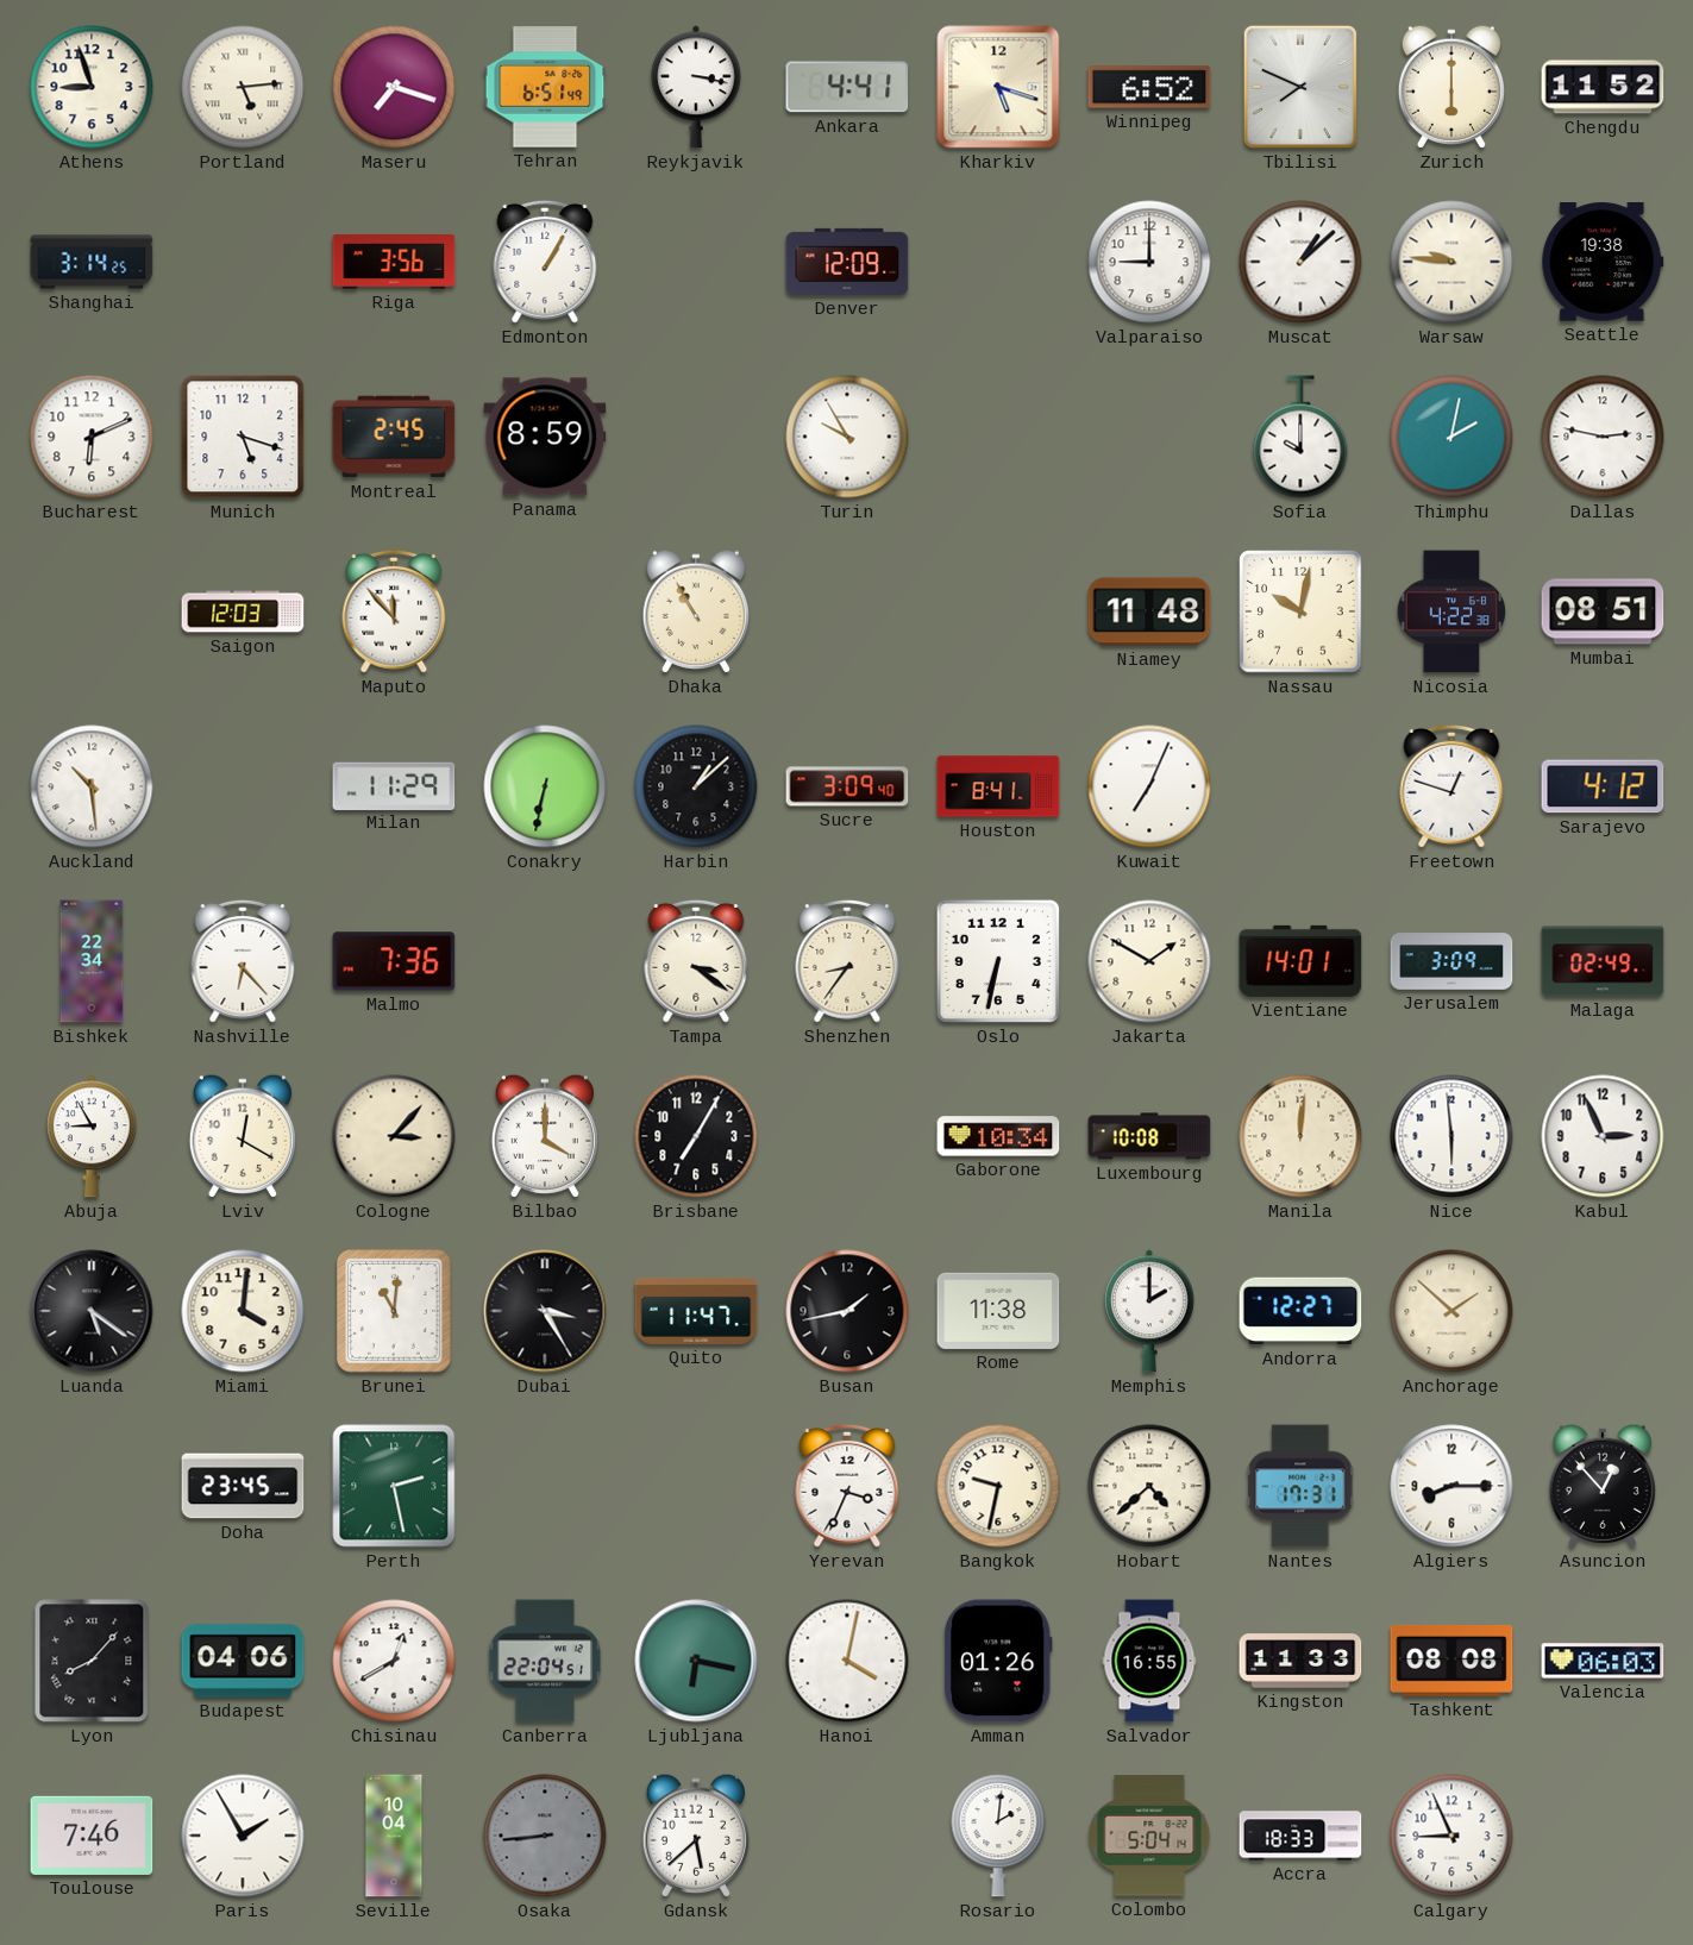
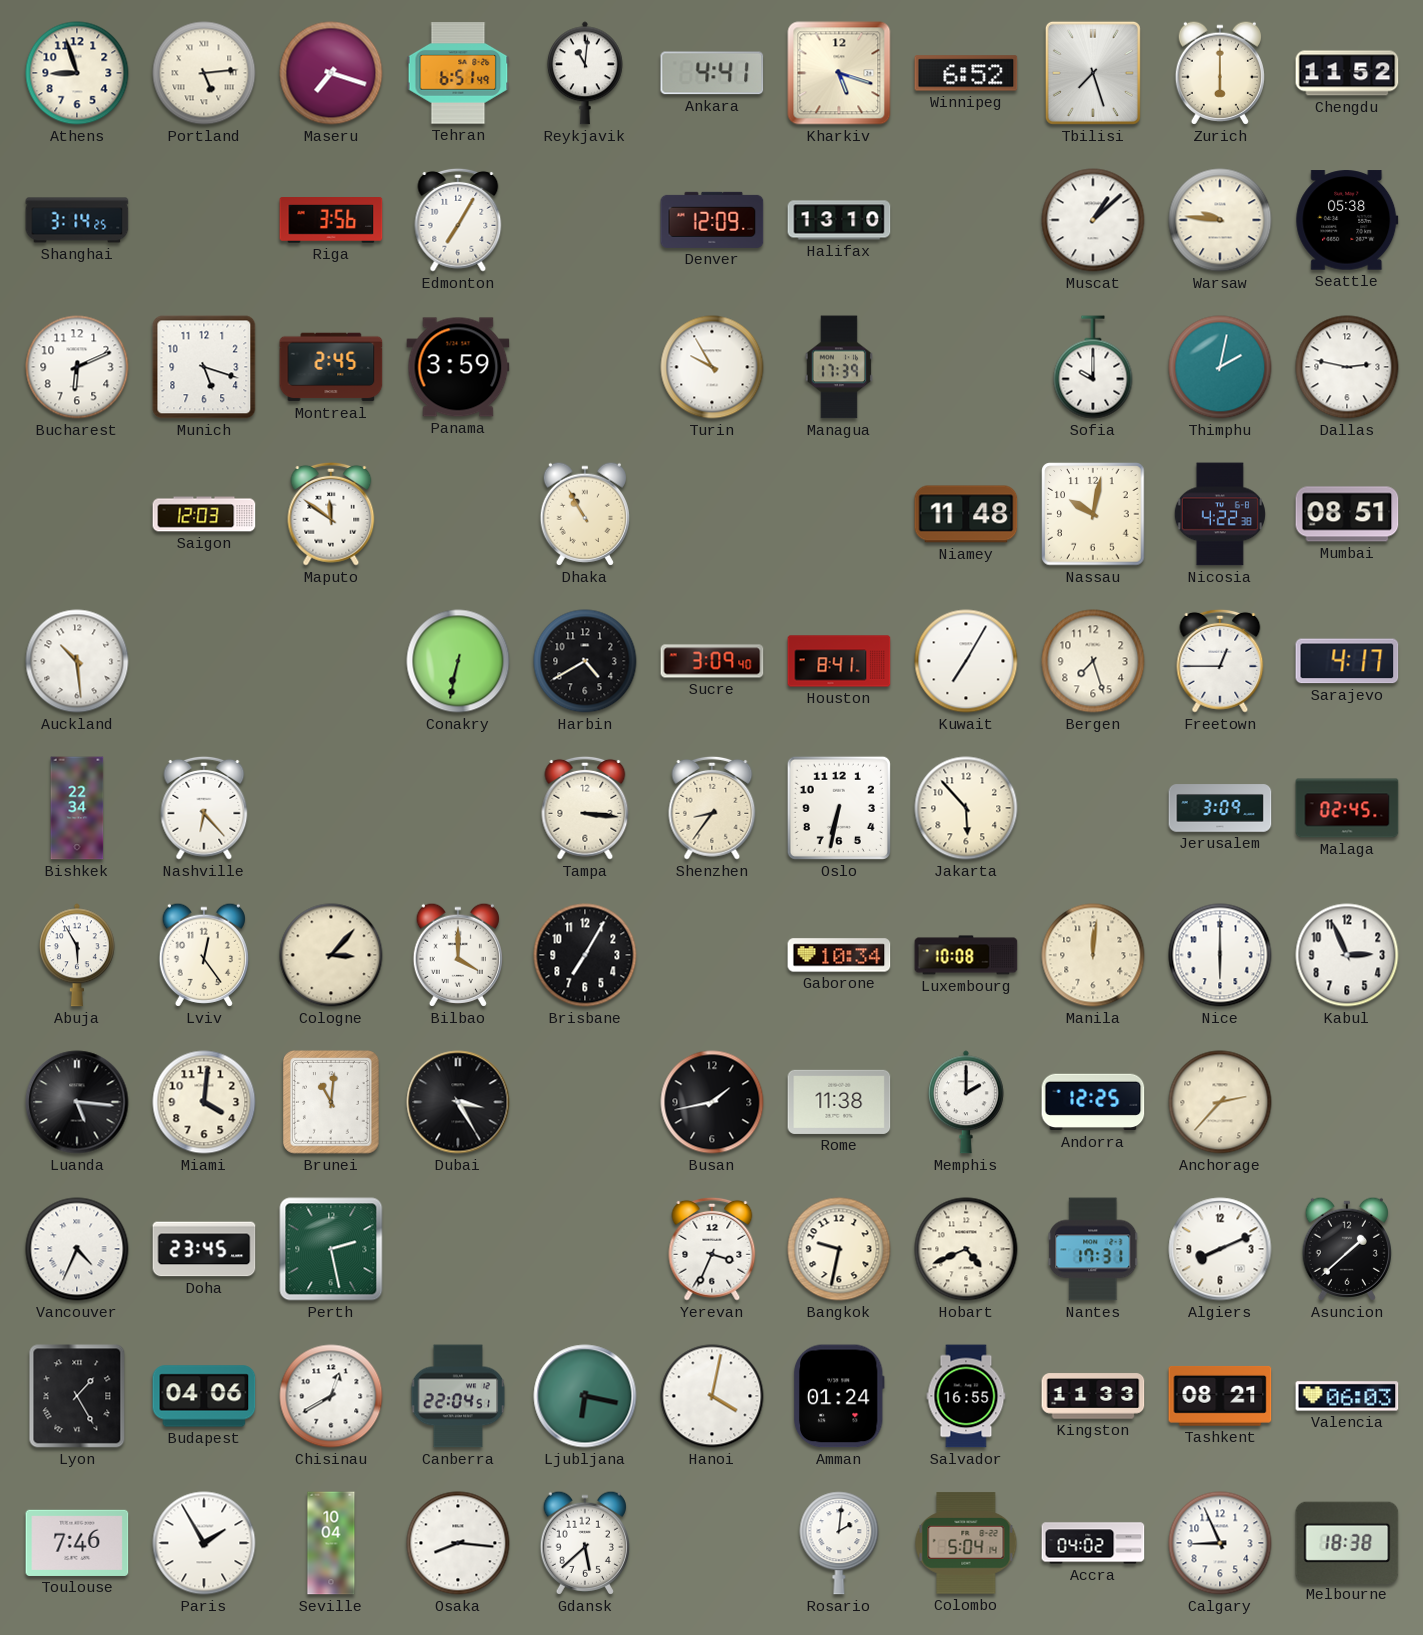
Reykjavik: 3:17 -> 11:01 (585, 73)
Tbilisi: 7:49 -> 7:27 (1093, 73)
Edmonton: 1:05 -> 7:05 (458, 220)
Halifax: none -> 13:10 (839, 220)
Valparaiso: 9:00 -> none (1149, 262)
Seattle: 19:38 -> 05:38 (1347, 220)
Panama: 8:59 -> 3:59 (458, 367)
Managua: none -> 17:39 (839, 367)
Maputo: 11:53 -> 11:51 (331, 514)
Milan: 11:29 -> none (394, 785)
Harbin: 1:08 -> 4:40 (585, 661)
Kuwait: 7:04 -> 7:05 (966, 661)
Bergen: none -> 7:27 (1093, 661)
Freetown: 12:48 -> 12:45 (1220, 661)
Sarajevo: 4:12 -> 4:17 (1347, 661)
Malmo: 7:36 -> none (394, 961)
Tampa: 3:21 -> 3:16 (585, 808)
Jakarta: 1:50 -> 5:53 (966, 808)
Vientiane: 14:01 -> none (1300, 961)
Malaga: 02:49 -> 02:45 (1347, 808)
Abuja: 8:55 -> 5:55 (77, 955)
Lviv: 12:20 -> 12:24 (203, 955)
Nice: 5:59 -> 6:00 (1220, 955)
Luanda: 5:21 -> 5:16 (77, 1102)
Quito: 11:47 -> none (696, 1311)
Andorra: 12:27 -> 12:25 (1093, 1102)
Anchorage: 1:52 -> 2:37 (1220, 1102)
Vancouver: none -> 4:34 (77, 1249)
Hobart: 4:38 -> 4:41 (966, 1249)
Algiers: 8:15 -> 8:11 (1220, 1249)
Asuncion: 12:53 -> 1:38 (1346, 1249)
Lyon: 8:07 -> 1:25 (77, 1396)
Amman: 01:26 -> 01:24 (839, 1396)
Tashkent: 08:08 -> 08:21 (1220, 1396)
Osaka: 8:44 -> 8:16 (458, 1543)
Osaka dial: grey -> white (458, 1543)
Accra: 18:33 -> 04:02 (1093, 1543)
Melbourne: none -> 18:38 (1347, 1542)
